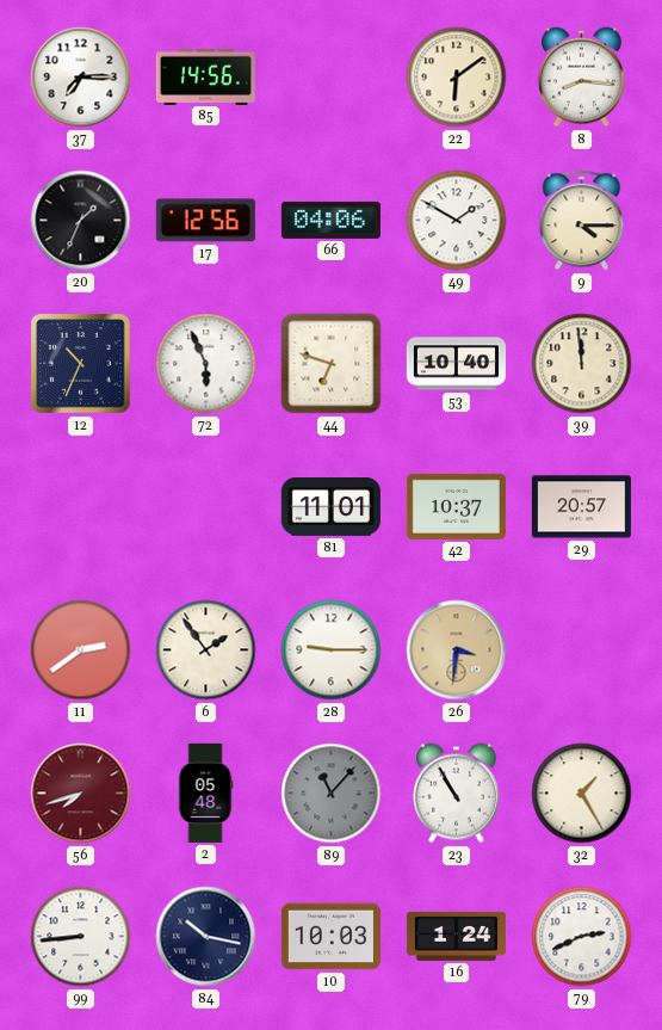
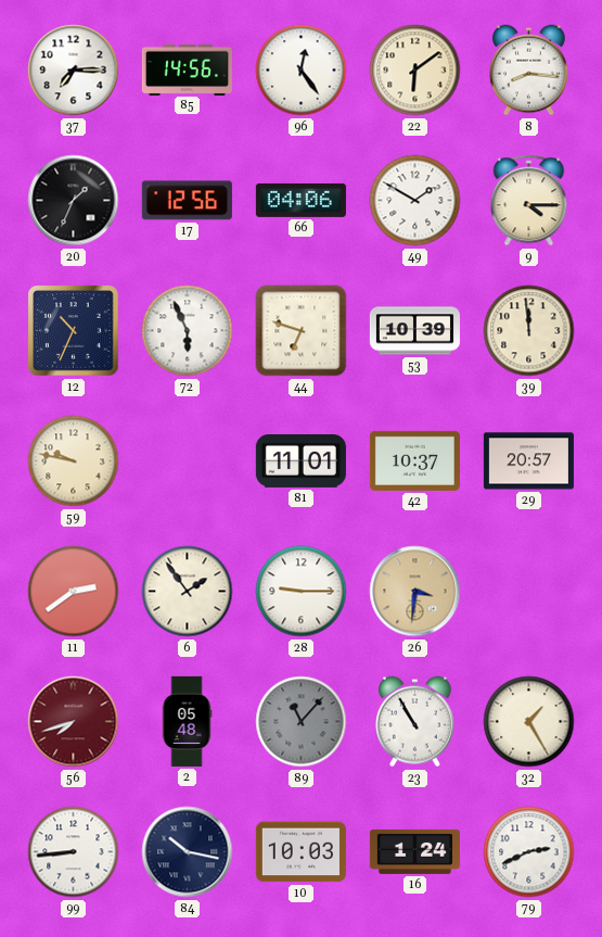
96: none -> 12:24 (302, 71)
53: 10:40 -> 10:39 (414, 331)
59: none -> 9:47 (74, 461)
